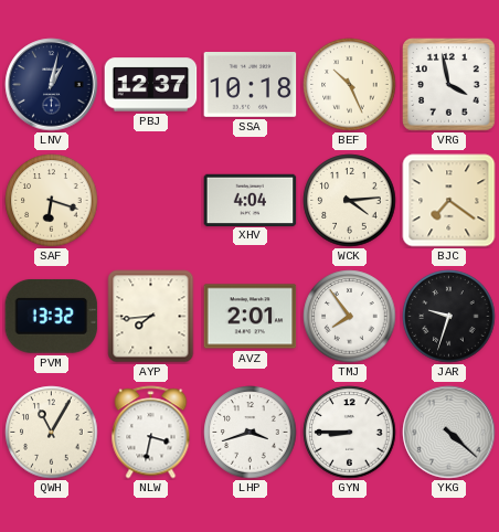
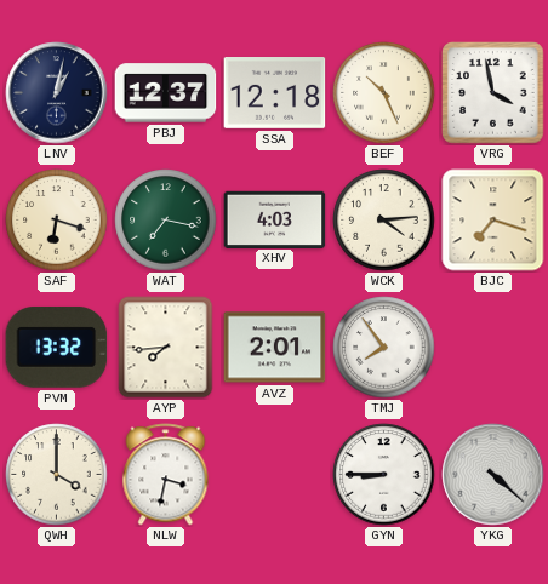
SSA: 10:18 -> 12:18 (275, 93)
WAT: none -> 7:17 (166, 221)
XHV: 4:04 -> 4:03 (275, 219)
BJC: 7:21 -> 7:18 (493, 221)
JAR: 9:33 -> none (449, 317)
QWH: 11:05 -> 4:00 (57, 475)
LHP: 3:42 -> none (251, 433)
